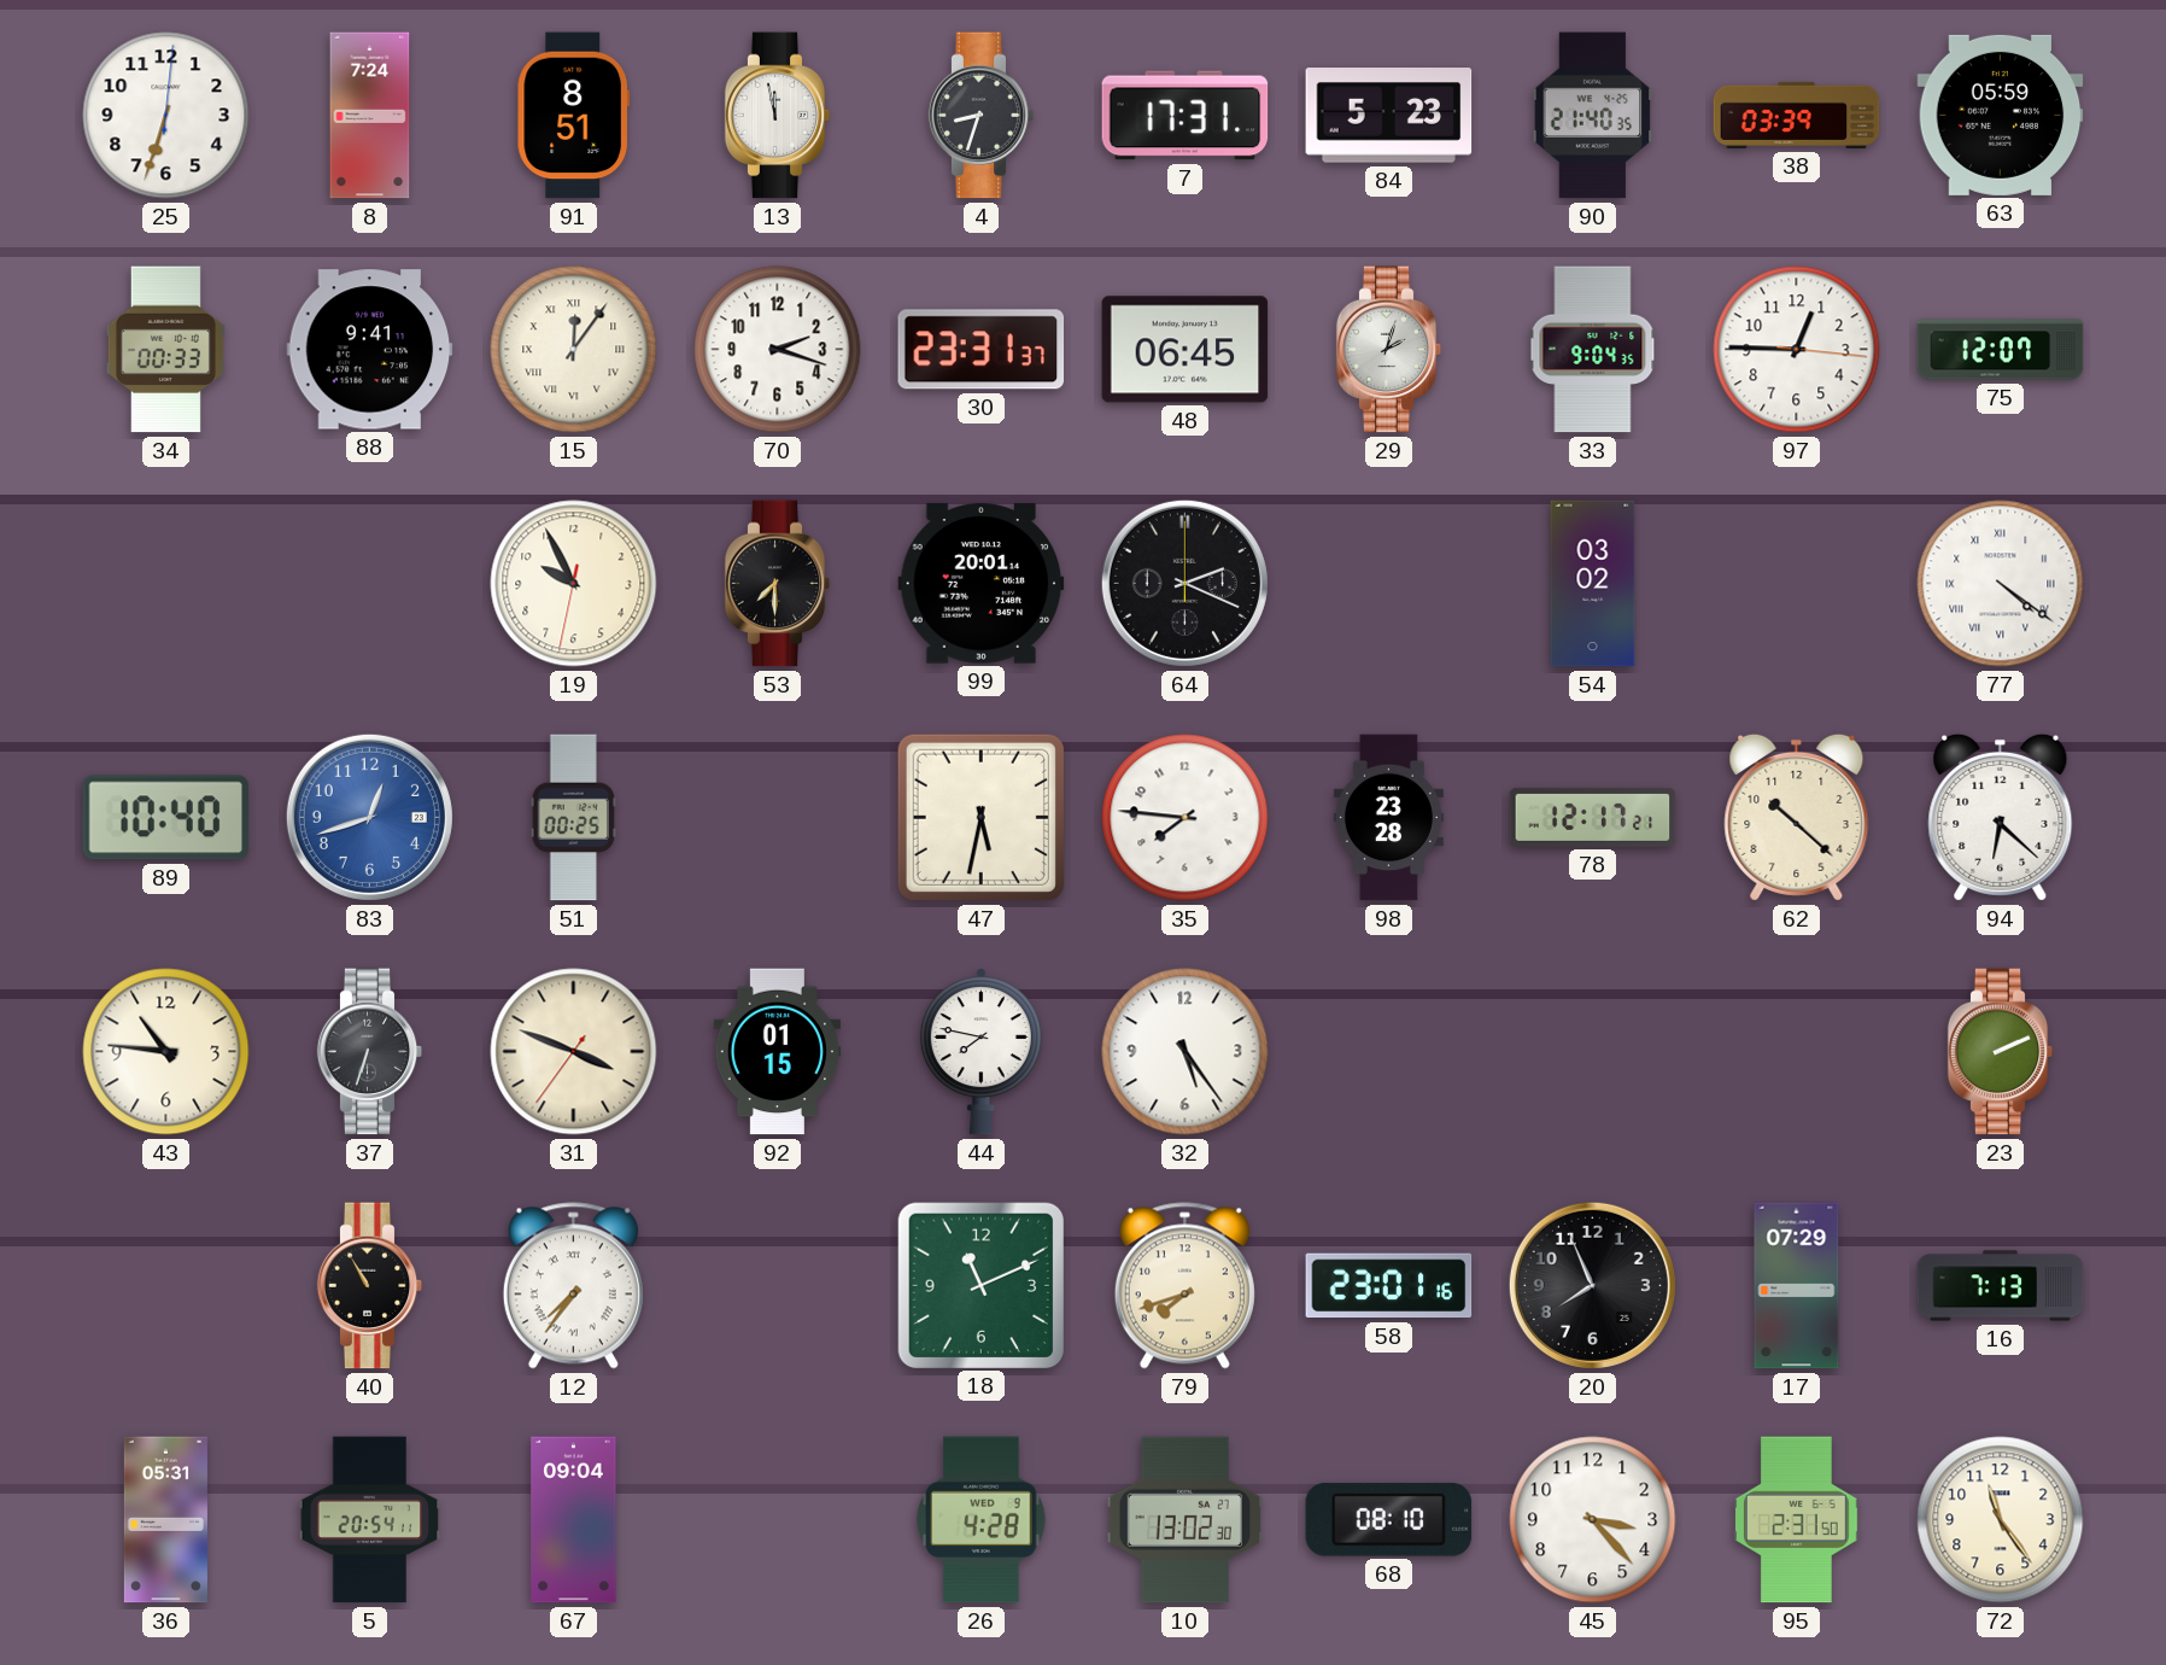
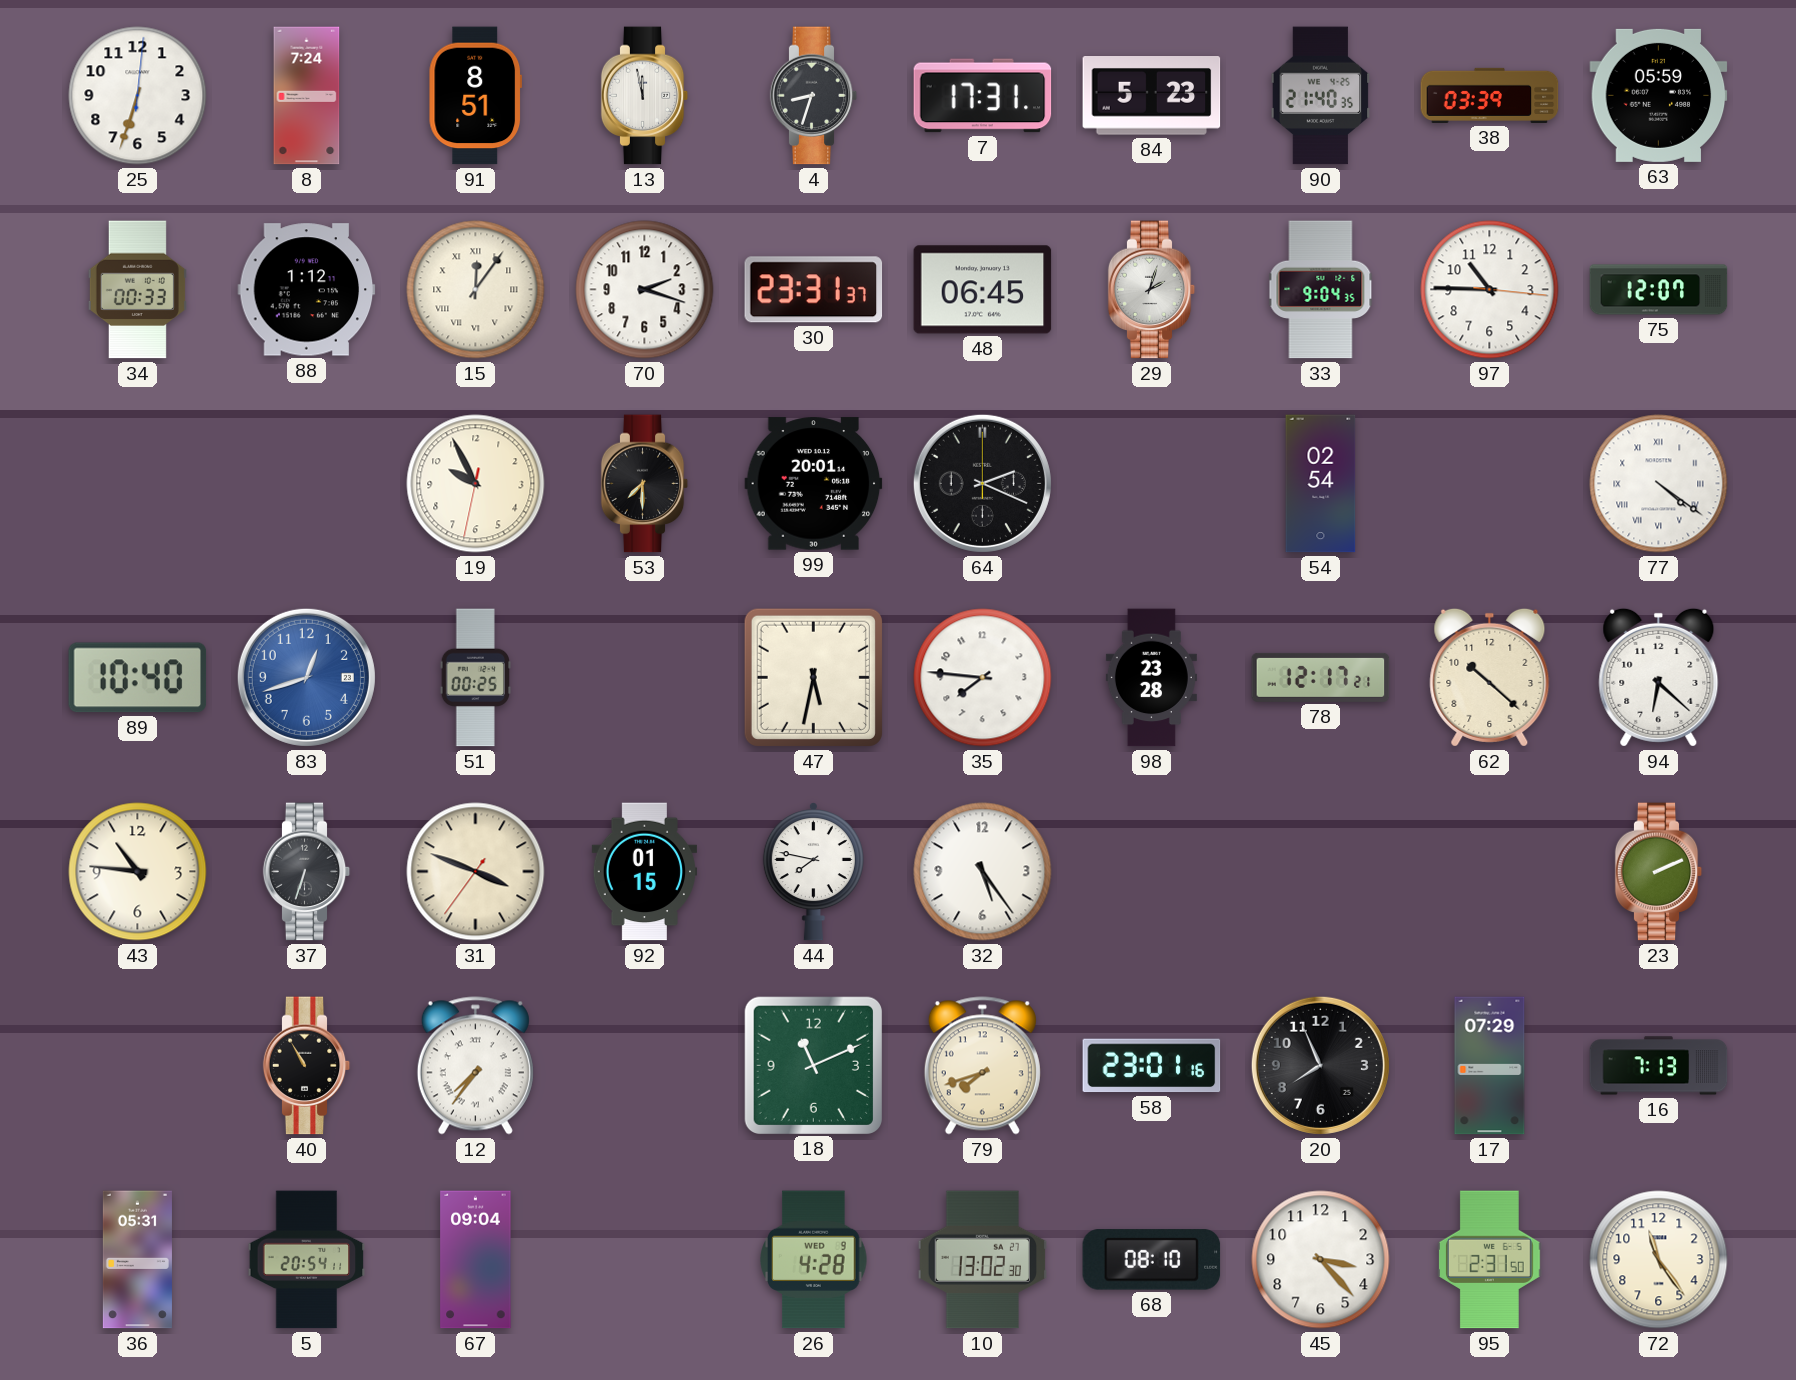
88: 9:41 -> 1:12 (307, 290)
97: 12:45 -> 10:45 (1490, 290)
54: 03:02 -> 02:54 (1321, 484)
